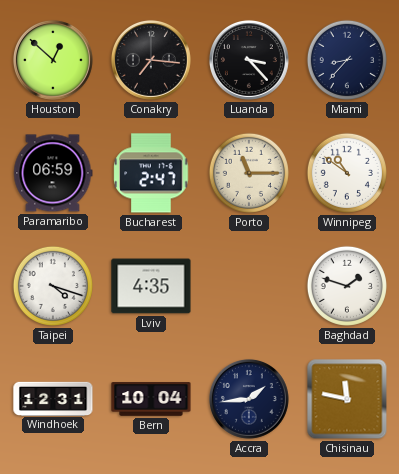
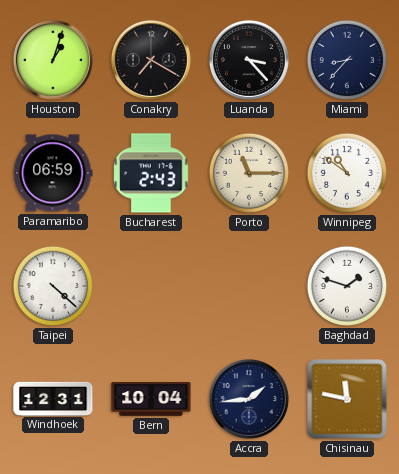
Houston: 12:52 -> 1:03 (53, 60)
Conakry: 7:16 -> 7:20 (151, 60)
Bucharest: 2:47 -> 2:43 (151, 173)
Taipei: 4:18 -> 4:22 (53, 286)
Lviv: 4:35 -> none (151, 286)
